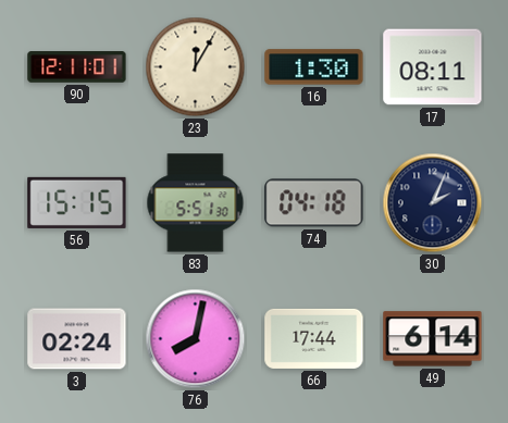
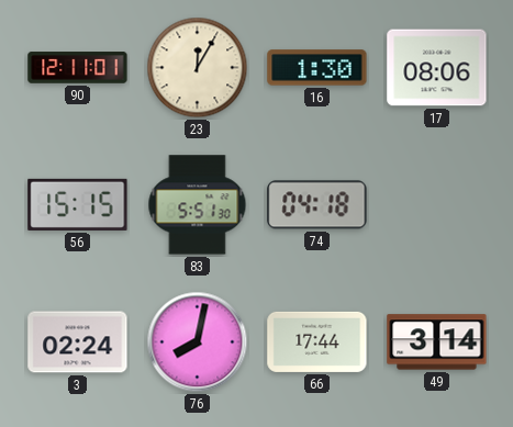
17: 08:11 -> 08:06 (437, 68)
30: 2:04 -> none (433, 203)
49: 6:14 -> 3:14 (437, 342)
